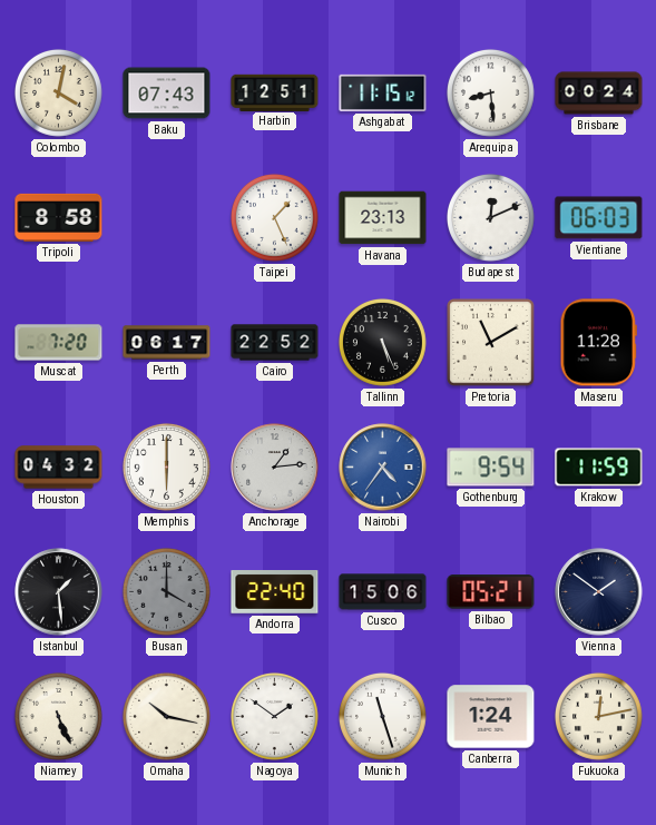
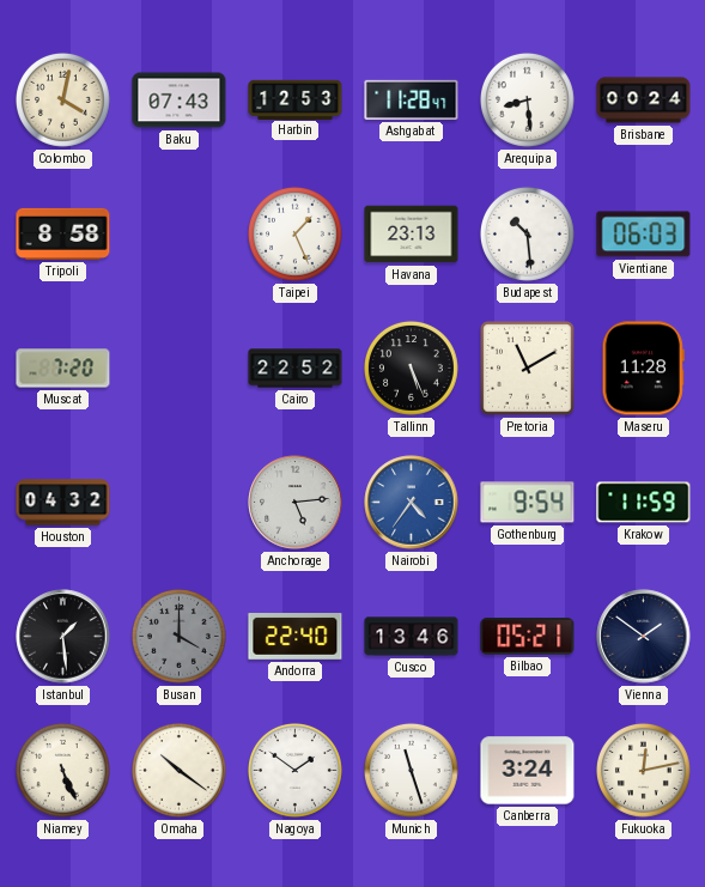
Harbin: 12:51 -> 12:53 (296, 99)
Ashgabat: 11:15 -> 11:28 (412, 99)
Budapest: 12:11 -> 10:29 (527, 233)
Perth: 06:17 -> none (167, 343)
Memphis: 6:00 -> none (166, 466)
Anchorage: 1:14 -> 5:14 (296, 503)
Cusco: 15:06 -> 13:46 (412, 637)
Omaha: 10:17 -> 10:21 (178, 770)
Canberra: 1:24 -> 3:24 (528, 771)
